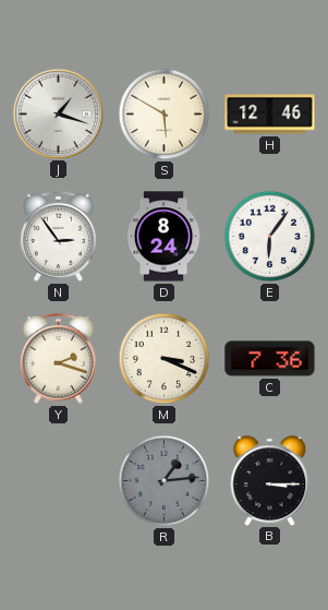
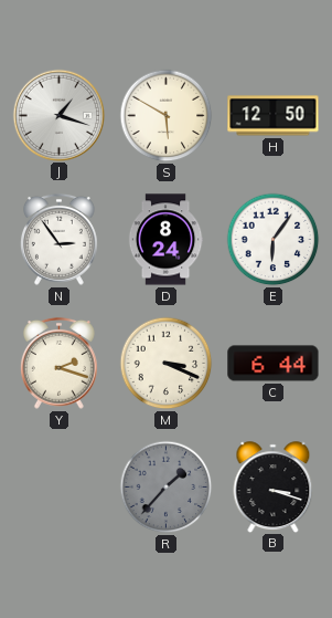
H: 12:46 -> 12:50 (274, 116)
C: 7:36 -> 6:44 (274, 364)
R: 1:14 -> 1:37 (167, 488)
B: 3:15 -> 3:18 (274, 486)
